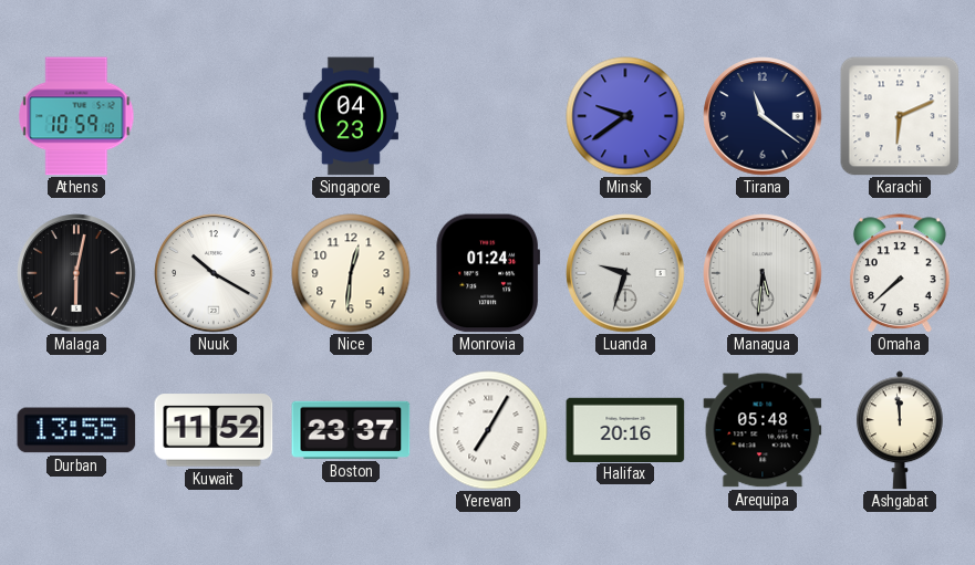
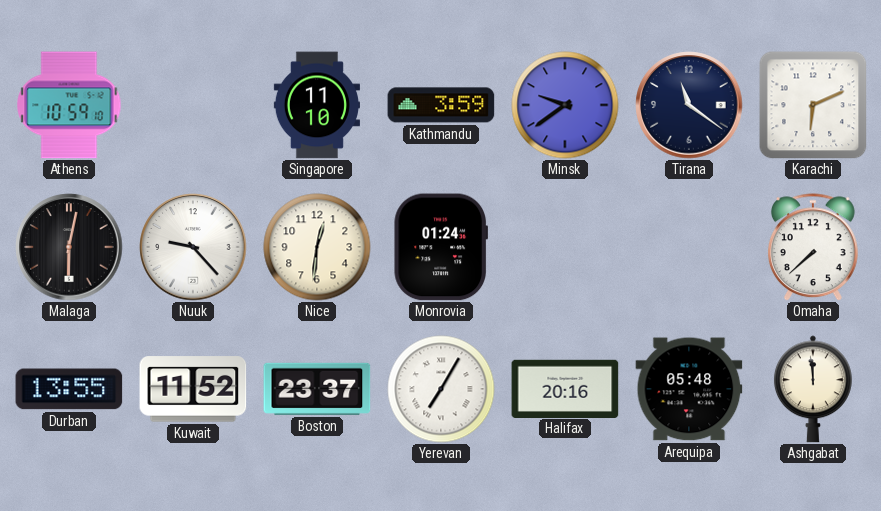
Singapore: 04:23 -> 11:10 (317, 105)
Kathmandu: none -> 3:59 (441, 105)
Nuuk: 10:20 -> 9:23 (193, 247)
Luanda: 9:33 -> none (625, 273)
Managua: 5:31 -> none (763, 273)
